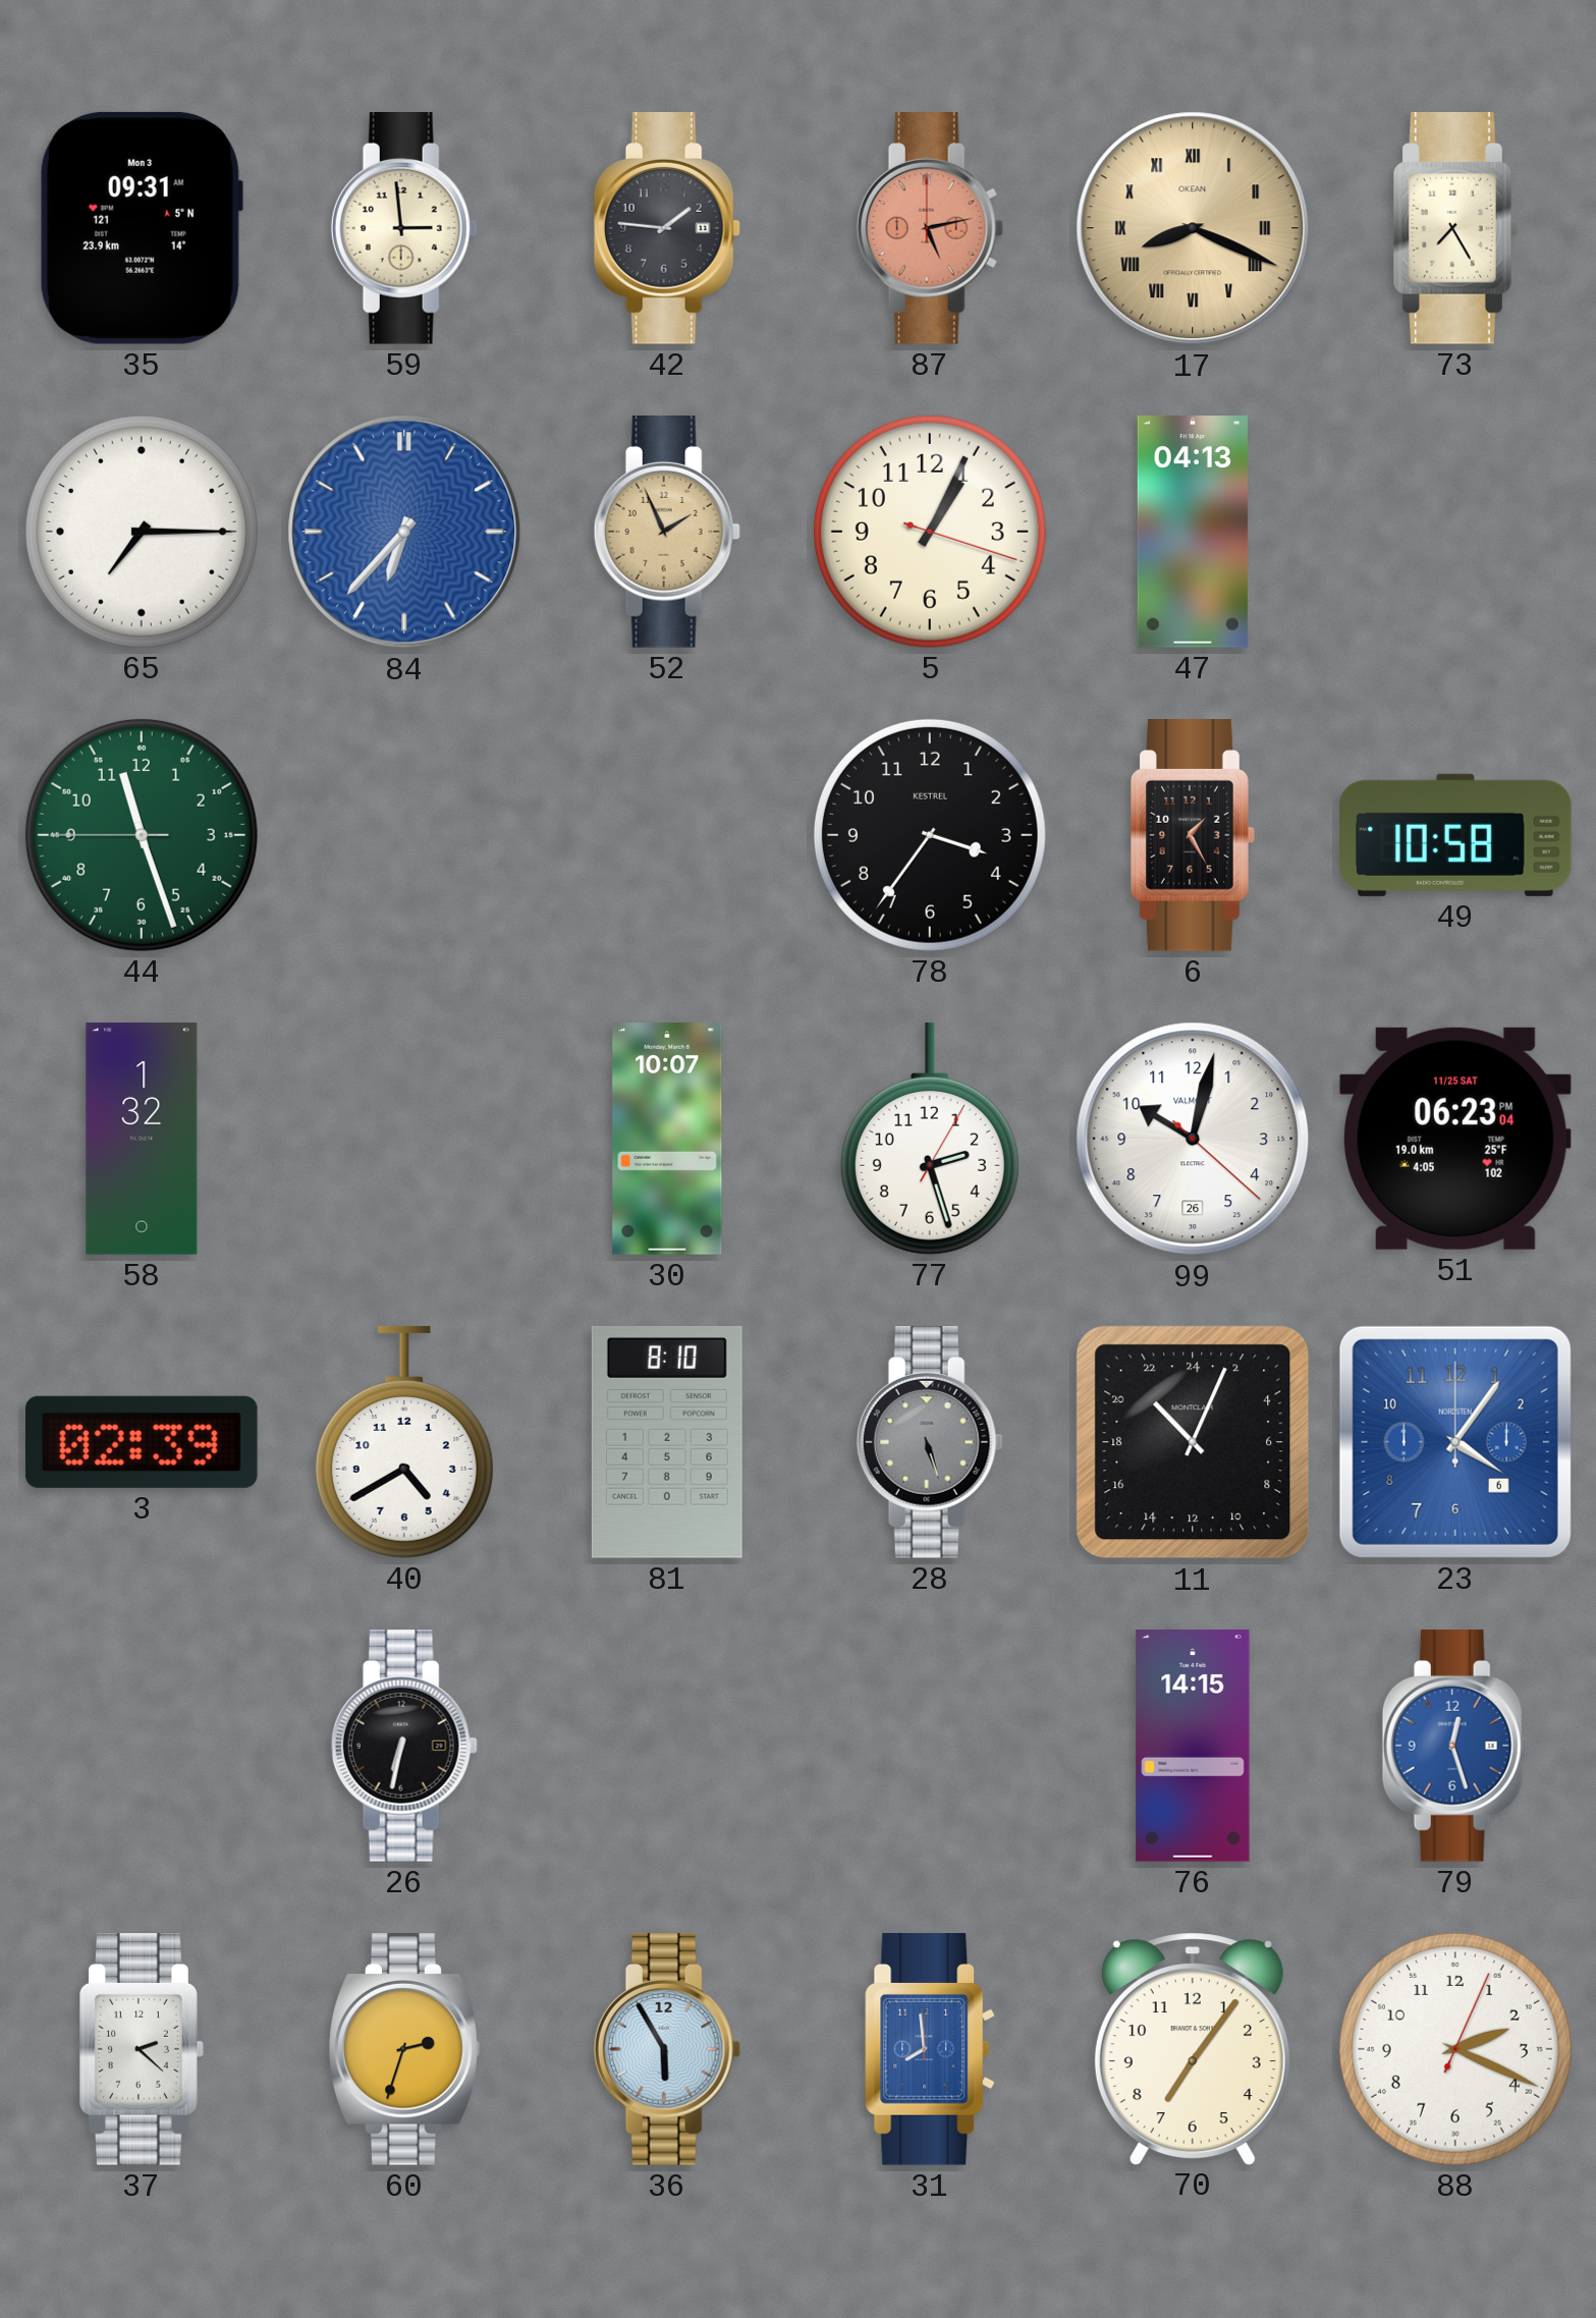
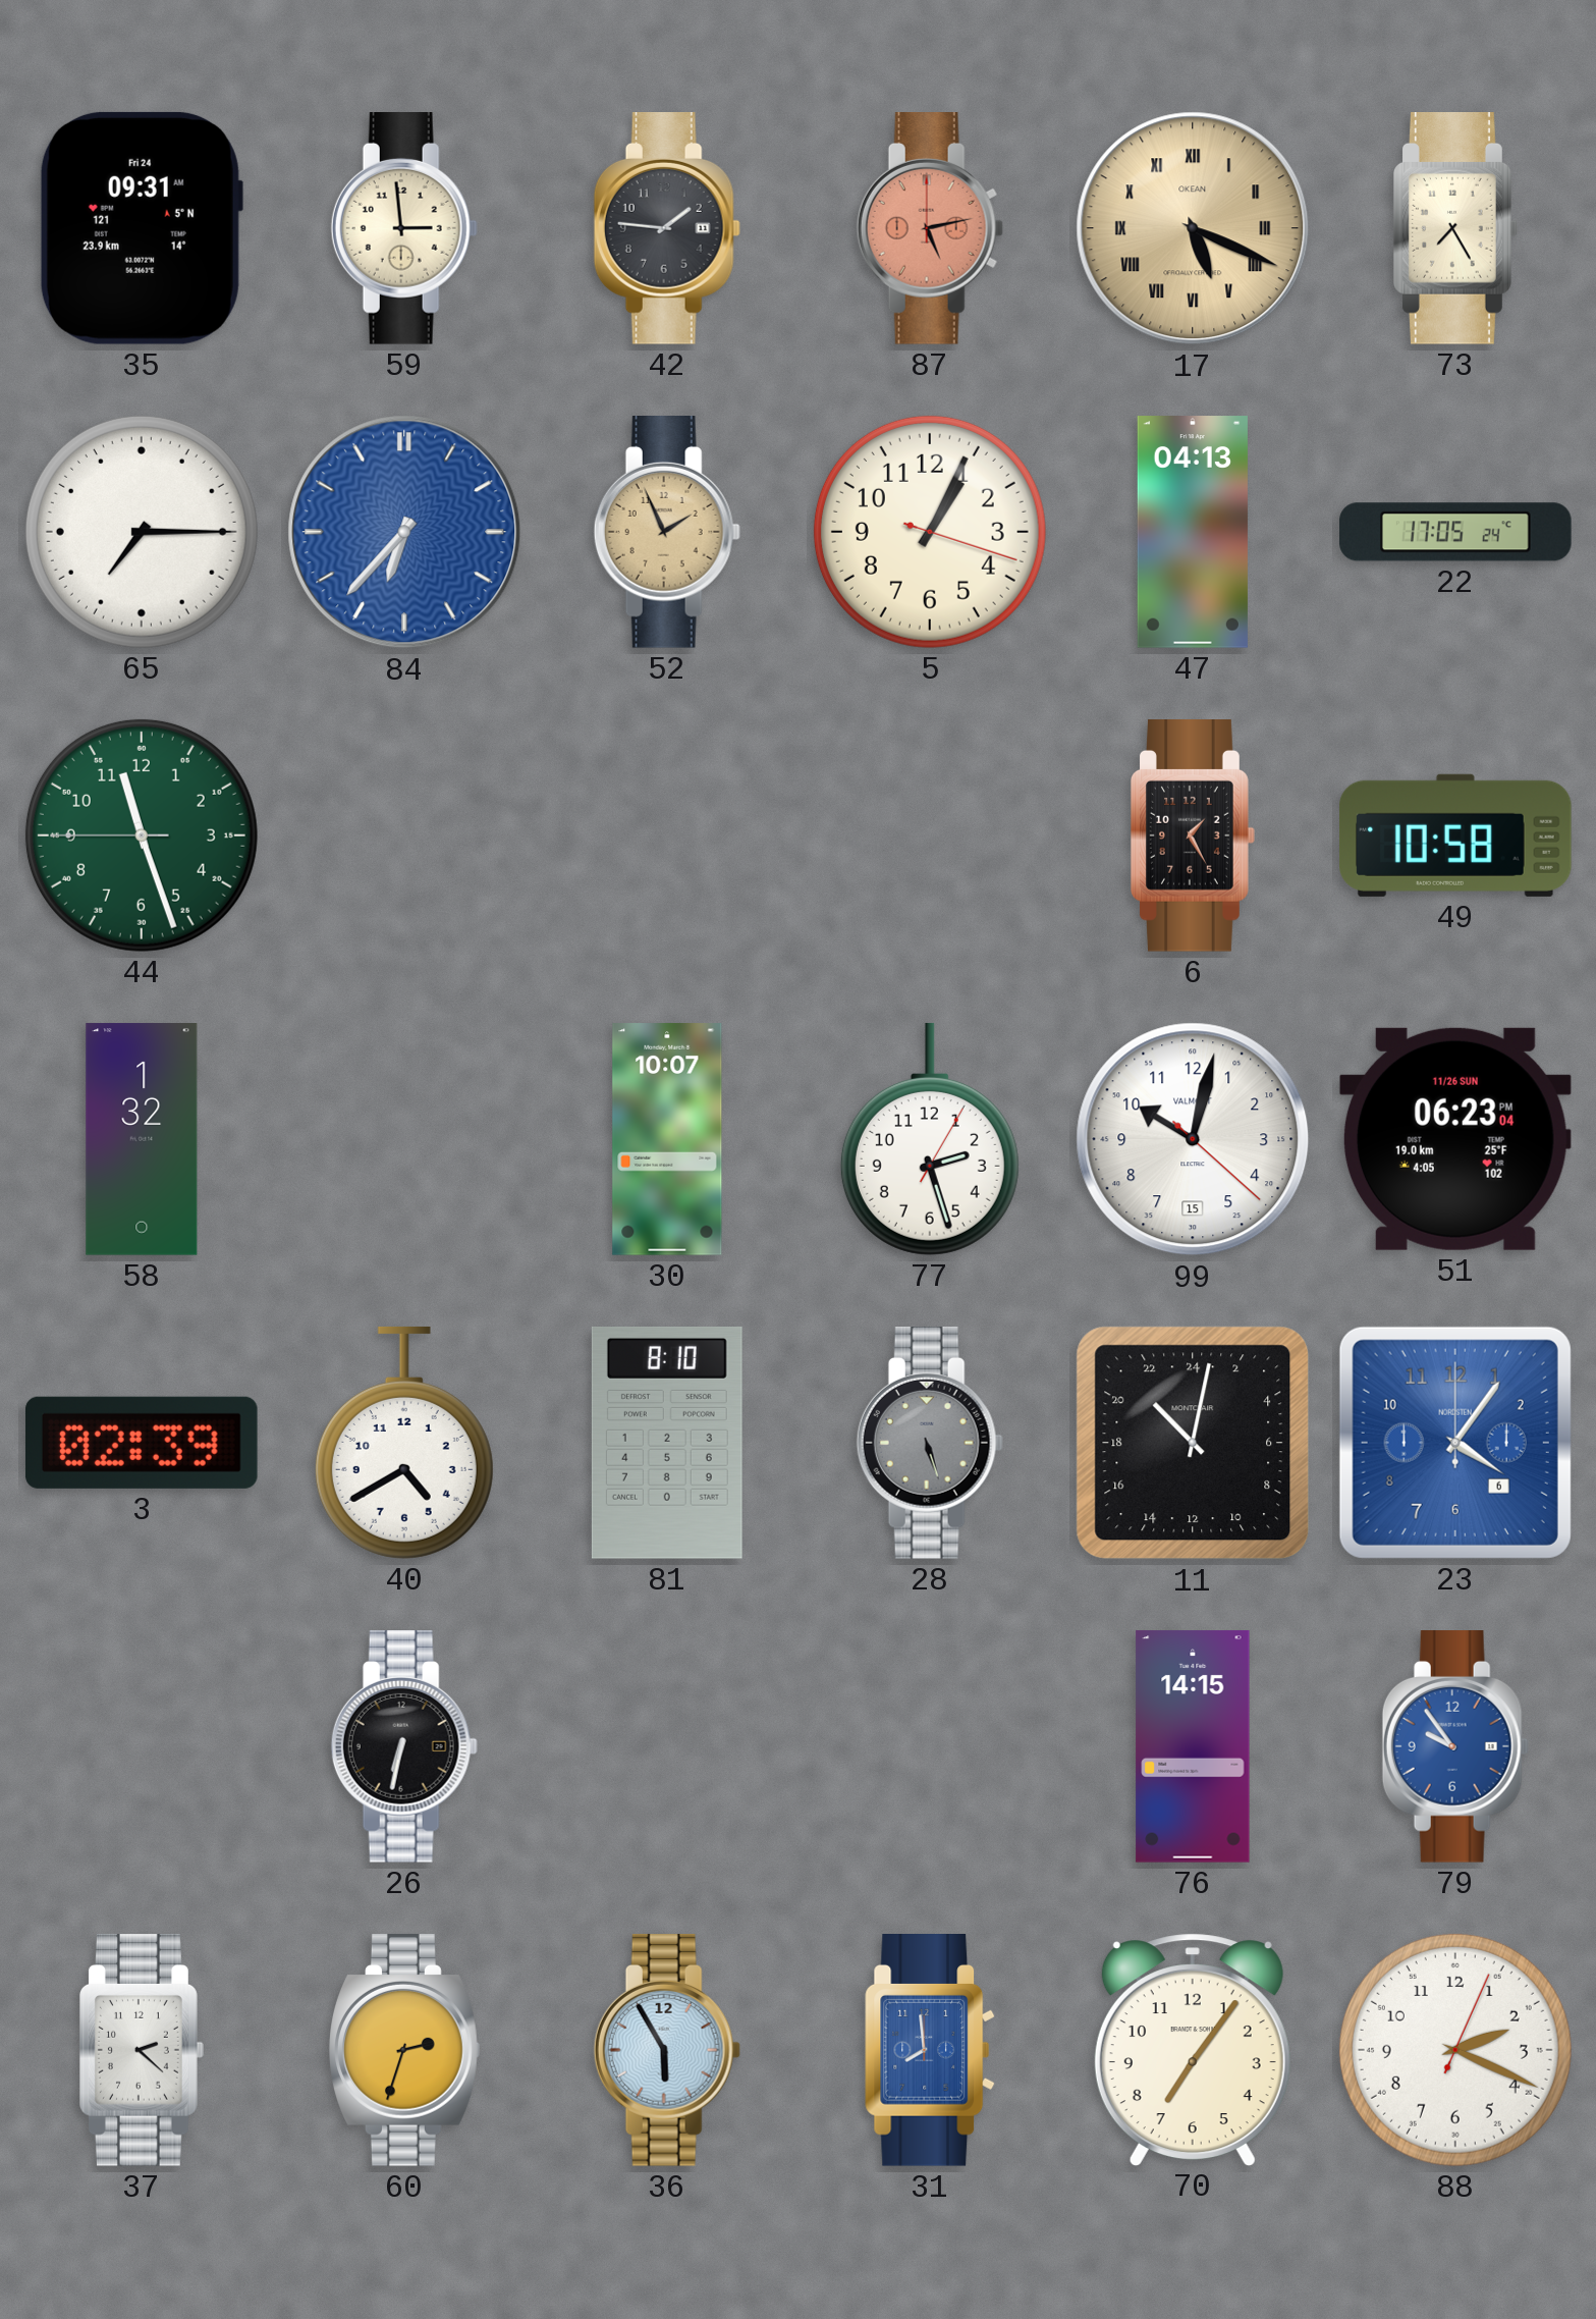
35 date: Mon 3 -> Fri 24 (142, 228)
17: 8:19 -> 5:19 (1193, 228)
22: none -> 17:05 (1455, 532)
78: 3:36 -> none (930, 835)
99 date: 26 -> 15 (1193, 1139)
51 date: 11/25 SAT -> 11/26 SUN (1455, 1139)
11: 21:04 -> 21:02 (1193, 1443)
79: 12:27 -> 9:54 (1455, 1747)
